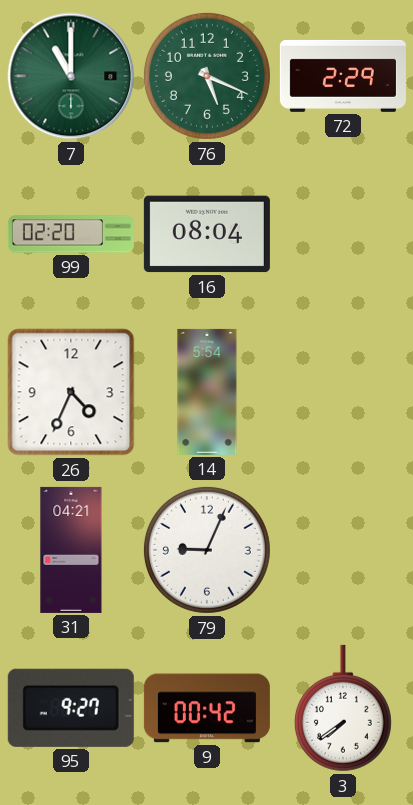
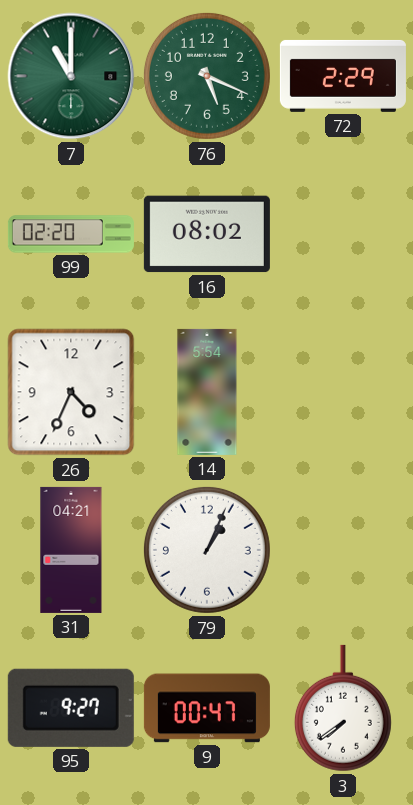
16: 08:04 -> 08:02 (207, 234)
79: 9:04 -> 1:04 (207, 550)
9: 00:42 -> 00:47 (207, 708)
